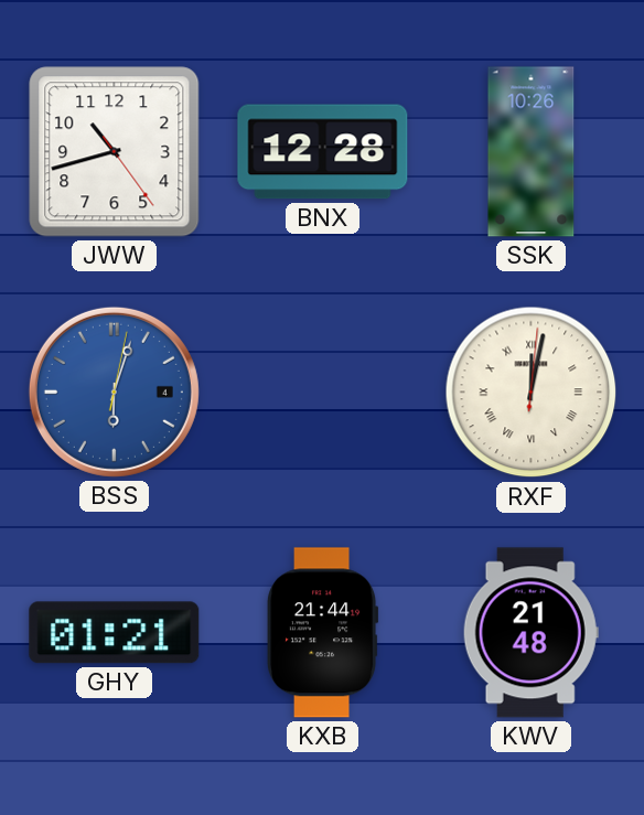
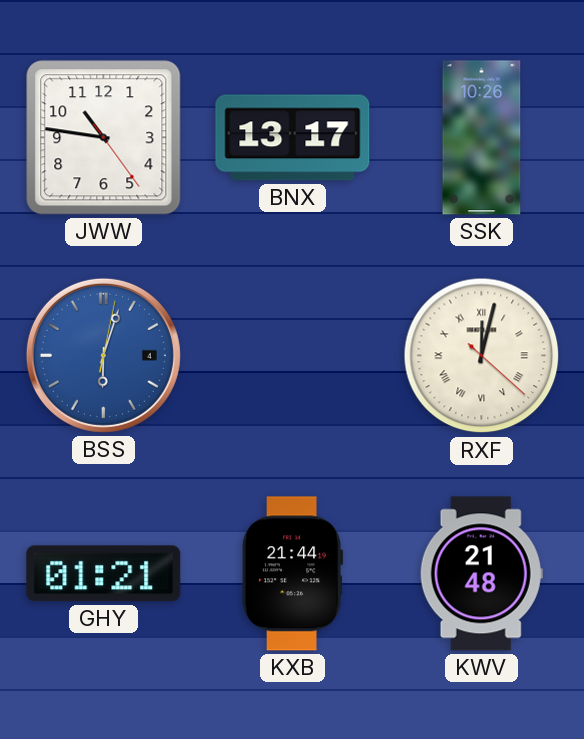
JWW: 10:42 -> 10:46 (104, 138)
BNX: 12:28 -> 13:17 (293, 138)
RXF: 12:02:01 -> 12:02:22 (482, 356)
